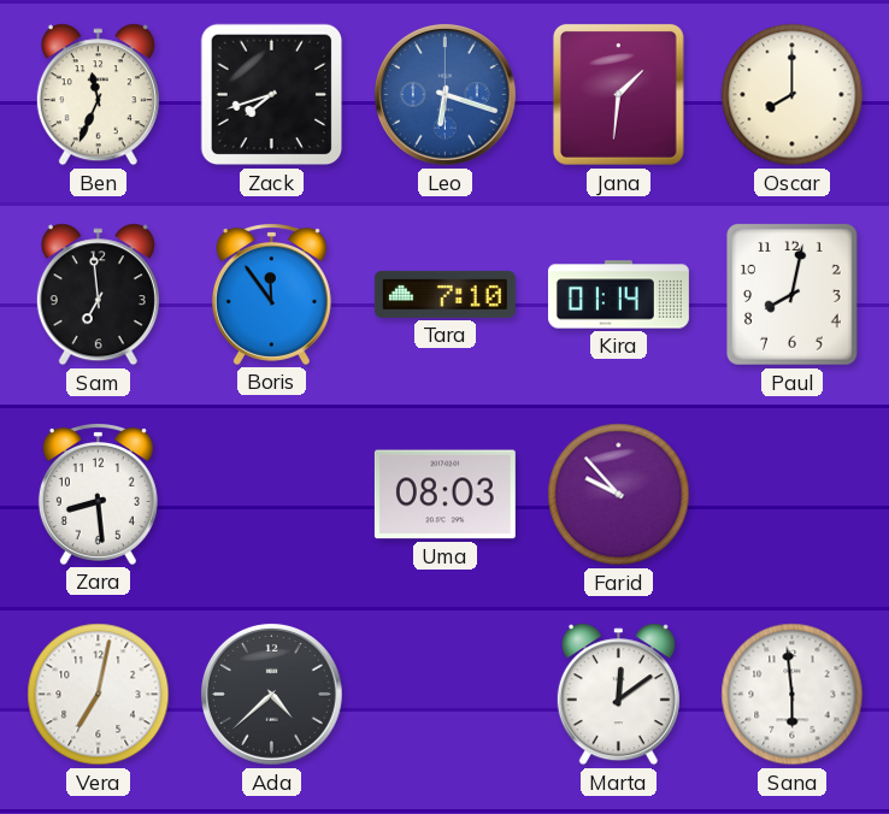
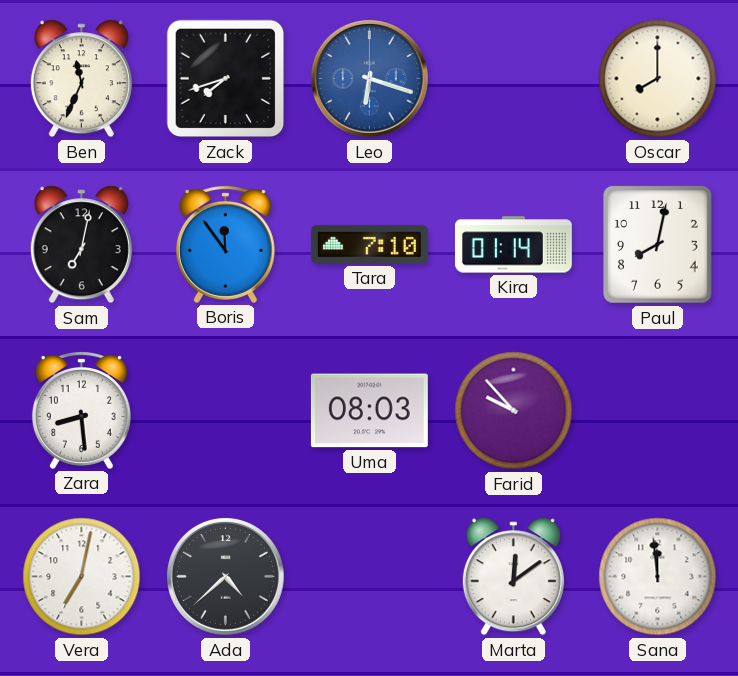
Jana: 1:31 -> none (618, 95)
Sam: 6:59 -> 7:02 (81, 245)
Sana: 5:59 -> 11:59 (658, 577)
